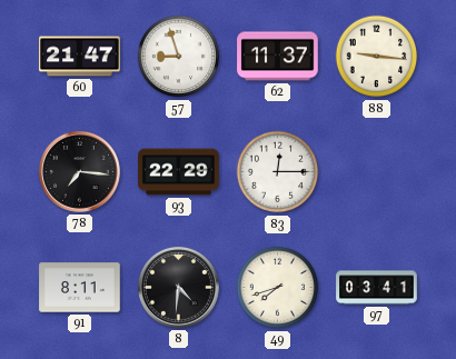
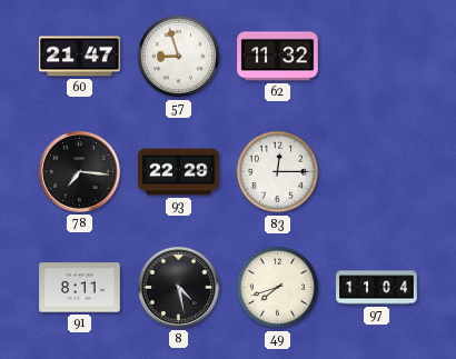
62: 11:37 -> 11:32 (278, 57)
88: 9:16 -> none (377, 57)
8: 4:31 -> 4:28 (178, 287)
97: 03:41 -> 11:04 (377, 288)
